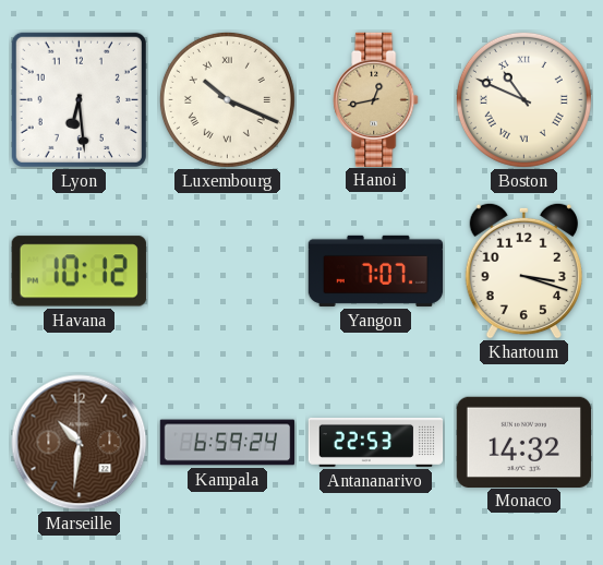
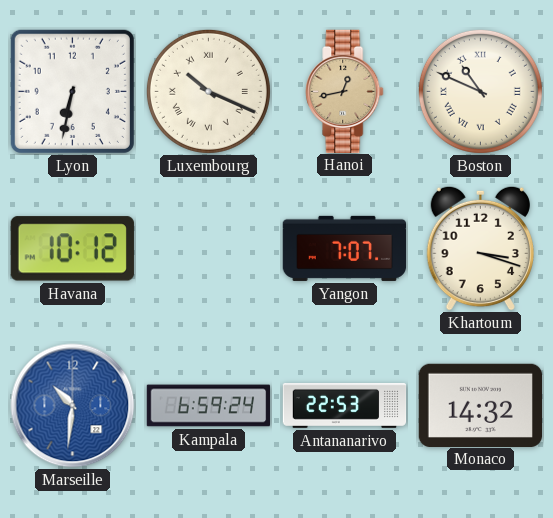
Lyon: 6:29 -> 6:32 (72, 91)
Marseille dial: brown -> blue (73, 406)
